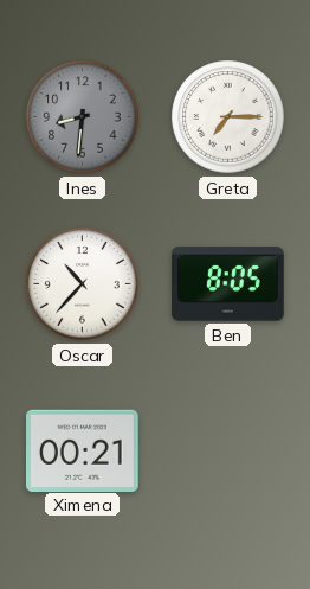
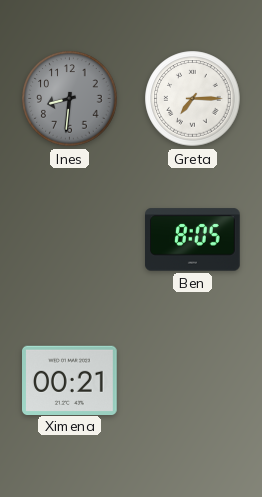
Oscar: 10:37 -> none (83, 284)
